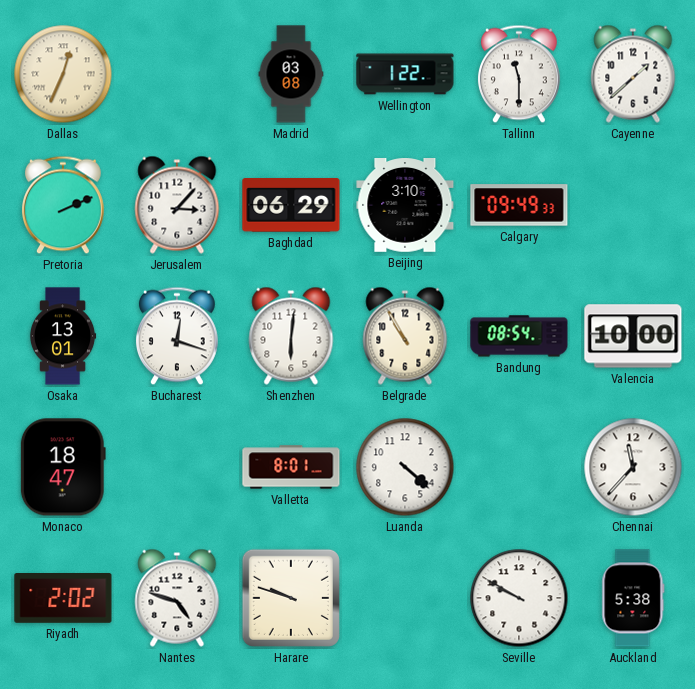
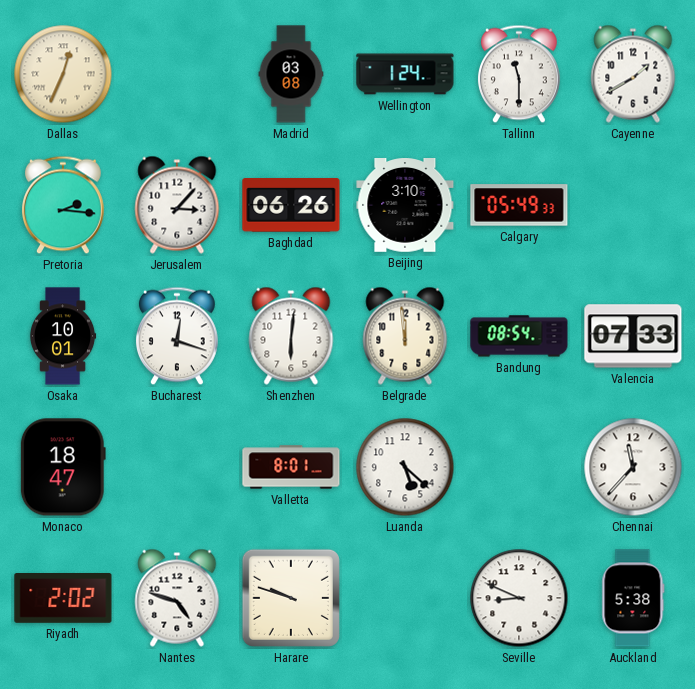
Wellington: 1:22 -> 1:24 (405, 74)
Cayenne: 1:38 -> 1:40 (633, 74)
Pretoria: 2:11 -> 2:16 (63, 205)
Baghdad: 06:29 -> 06:26 (291, 205)
Calgary: 09:49 -> 05:49 (519, 205)
Osaka: 13:01 -> 10:01 (63, 336)
Belgrade: 10:55 -> 11:59 (405, 336)
Valencia: 10:00 -> 07:33 (633, 336)
Luanda: 4:22 -> 5:22 (405, 467)
Seville: 9:50 -> 8:49 (519, 598)
